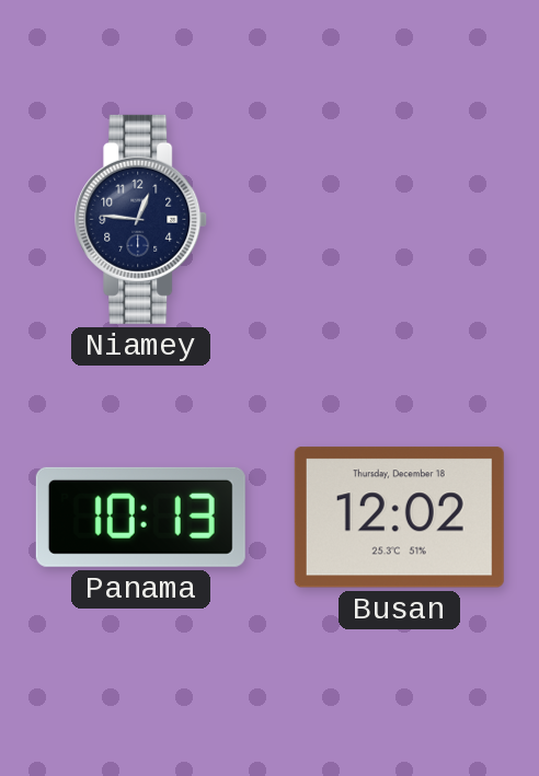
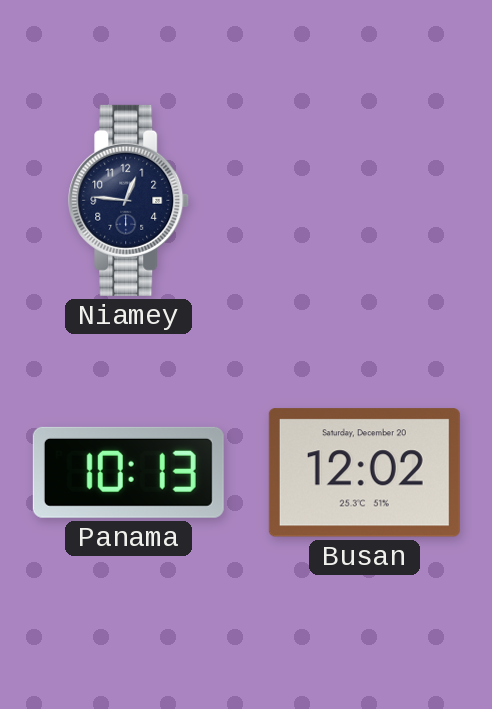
Busan date: Thursday, December 18 -> Saturday, December 20 (364, 473)
